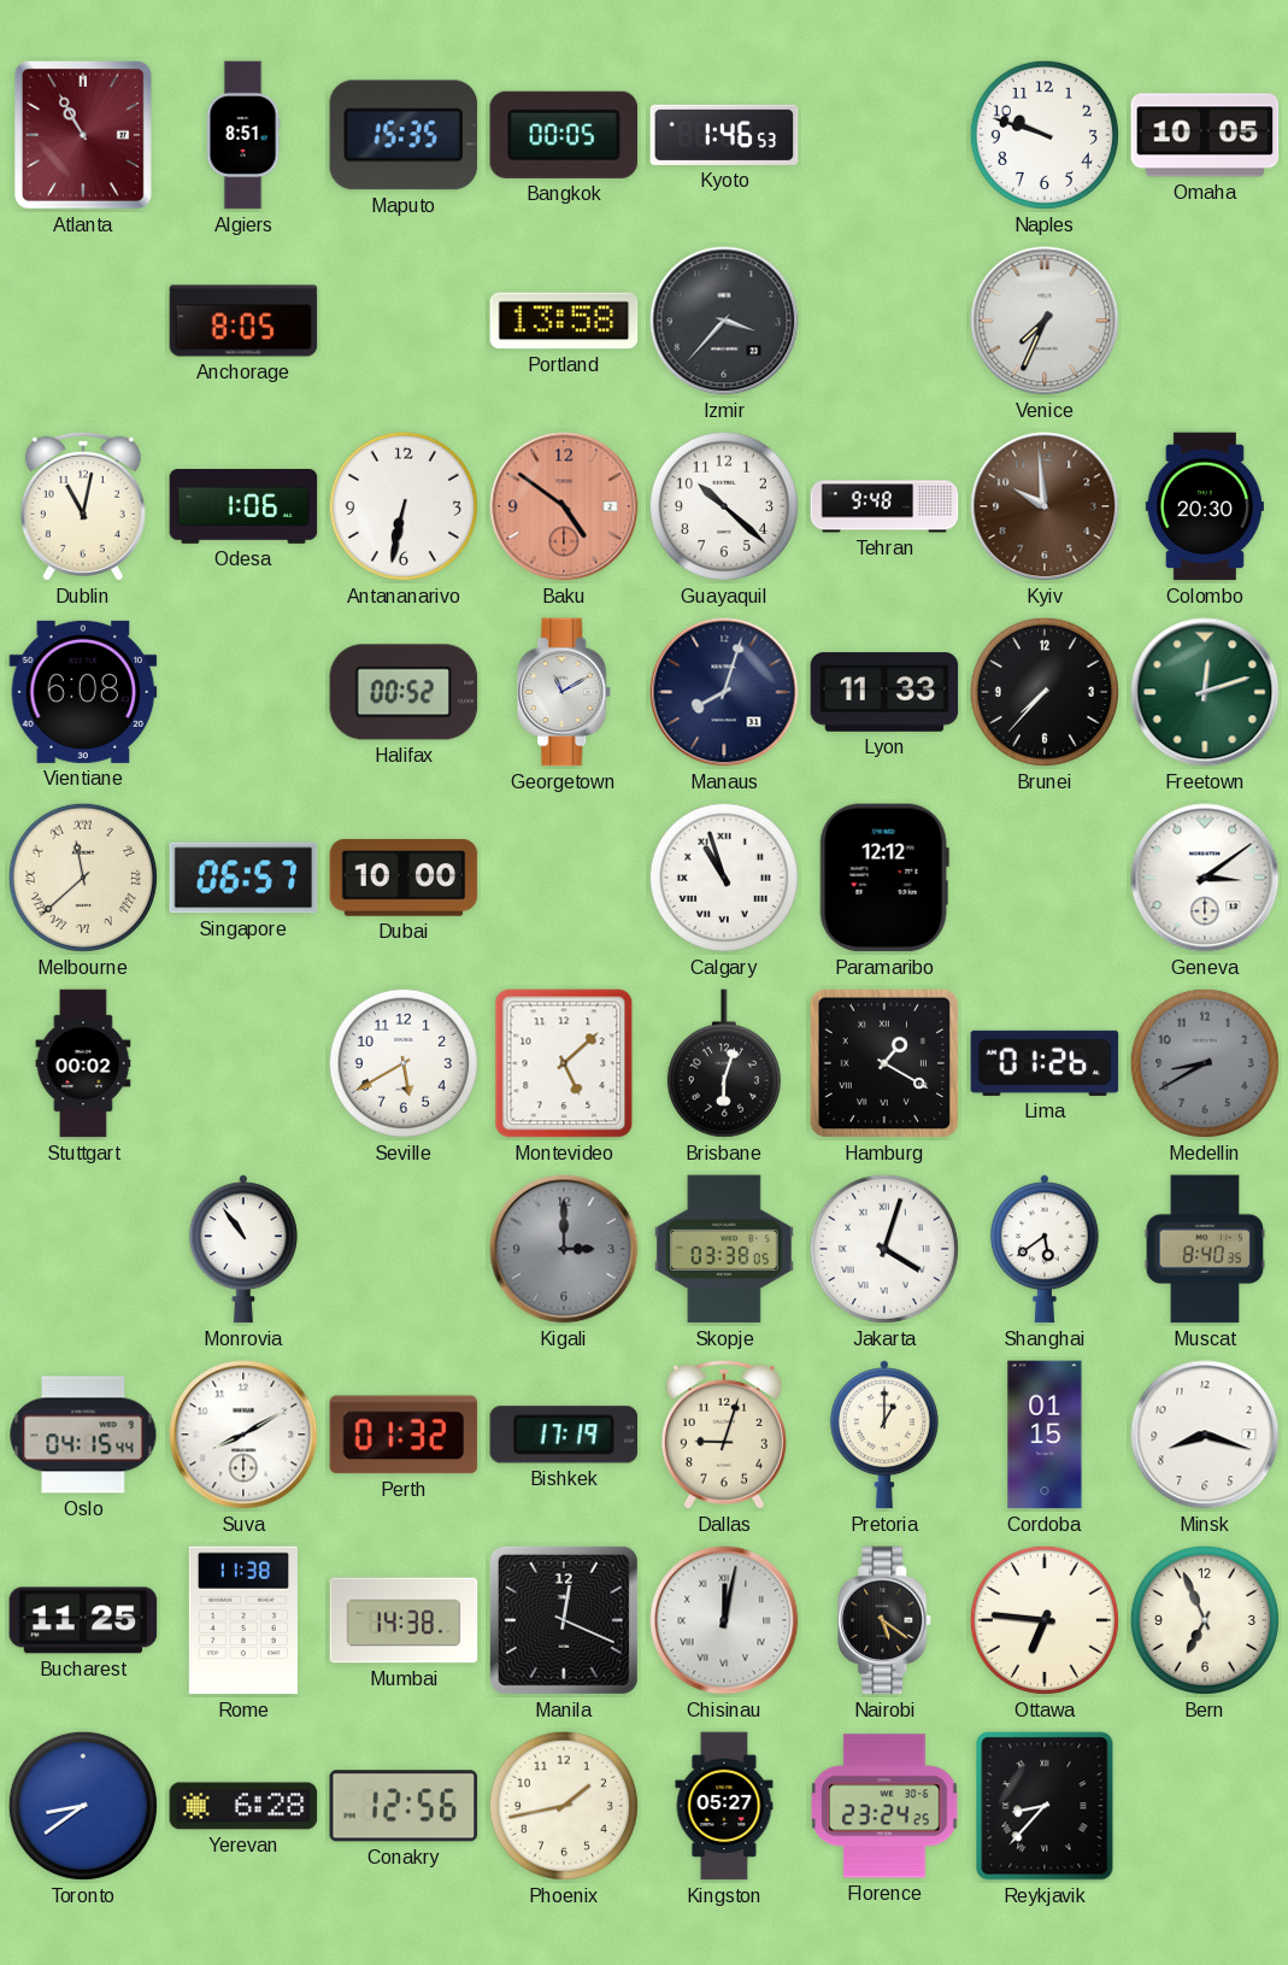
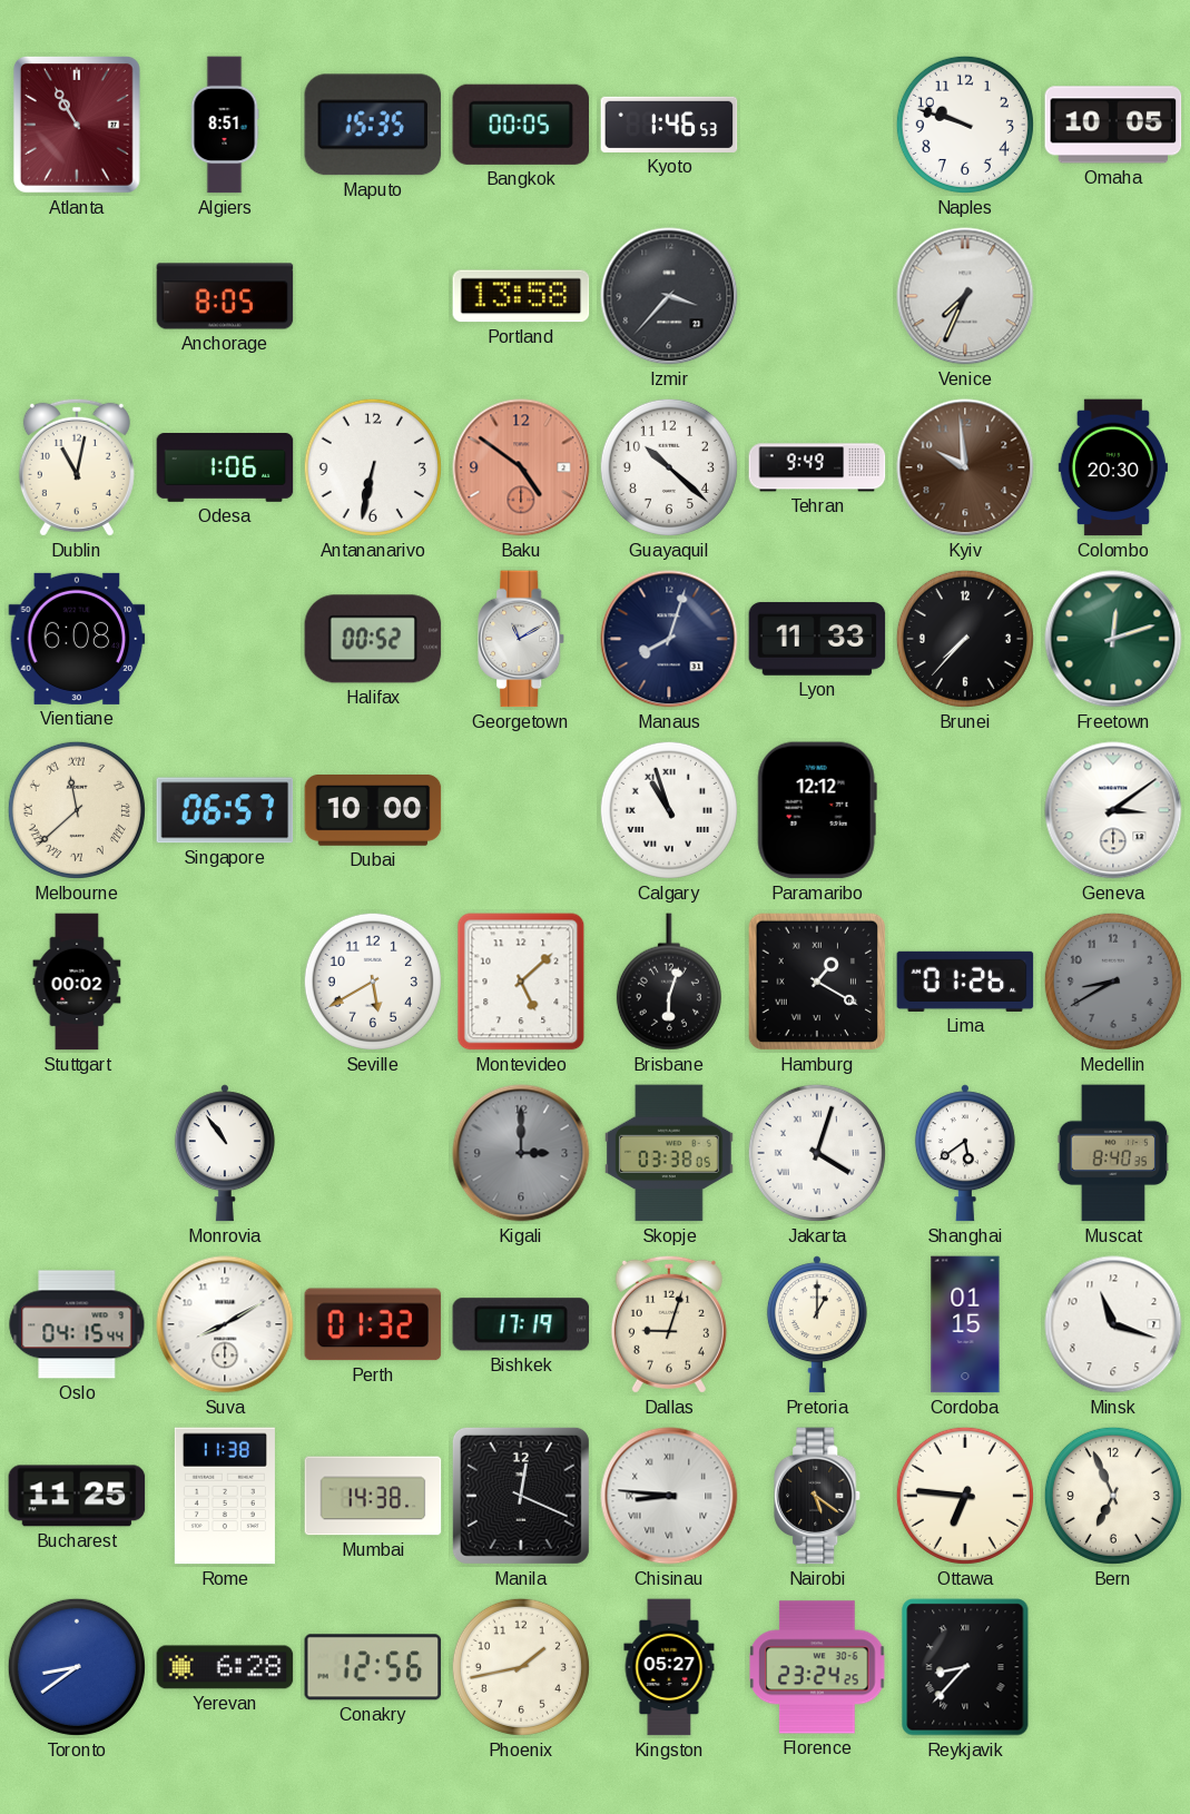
Tehran: 9:48 -> 9:49 (817, 467)
Minsk: 8:18 -> 11:18 (1113, 1324)
Chisinau: 12:02 -> 8:46 (669, 1496)
